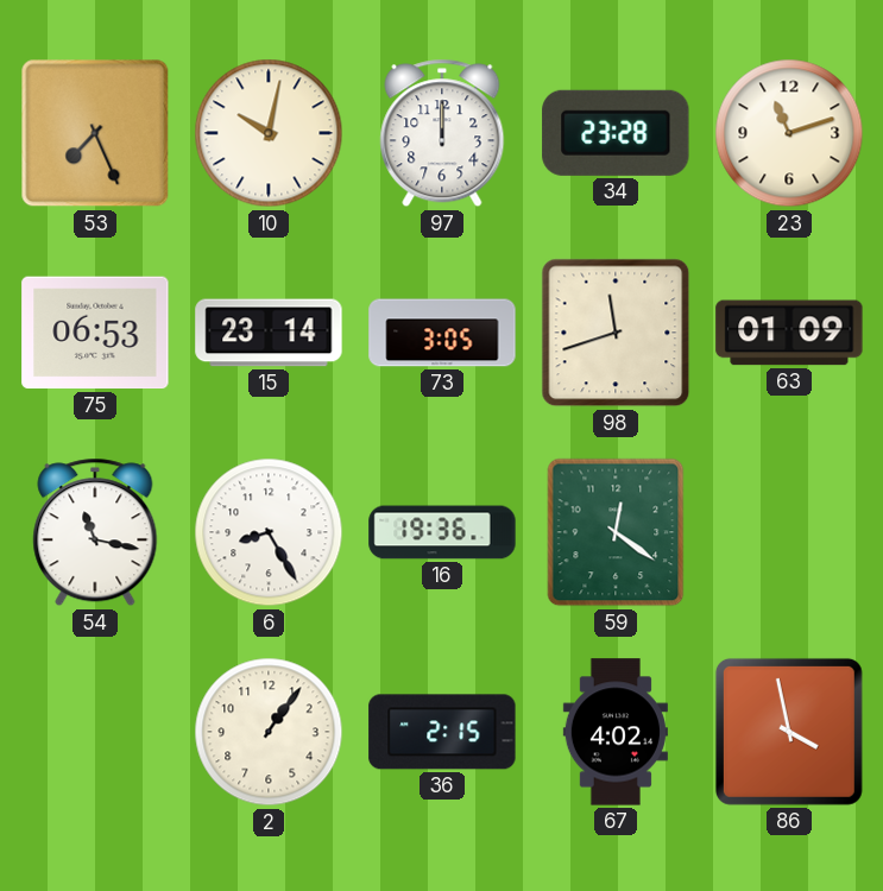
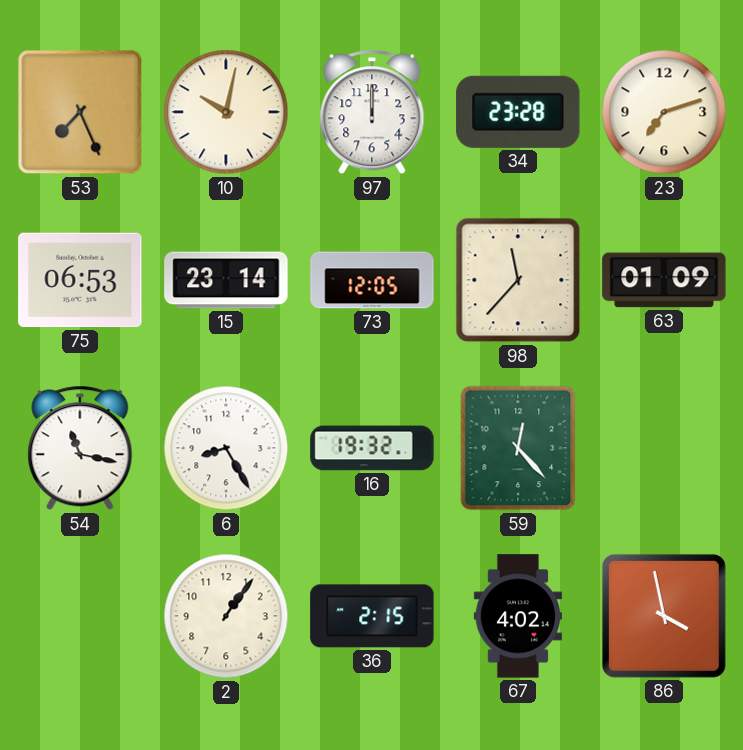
23: 11:12 -> 7:12 (664, 112)
73: 3:05 -> 12:05 (372, 280)
98: 11:42 -> 11:37 (518, 280)
16: 19:36 -> 19:32 (372, 448)
59: 12:21 -> 12:23 (518, 448)
